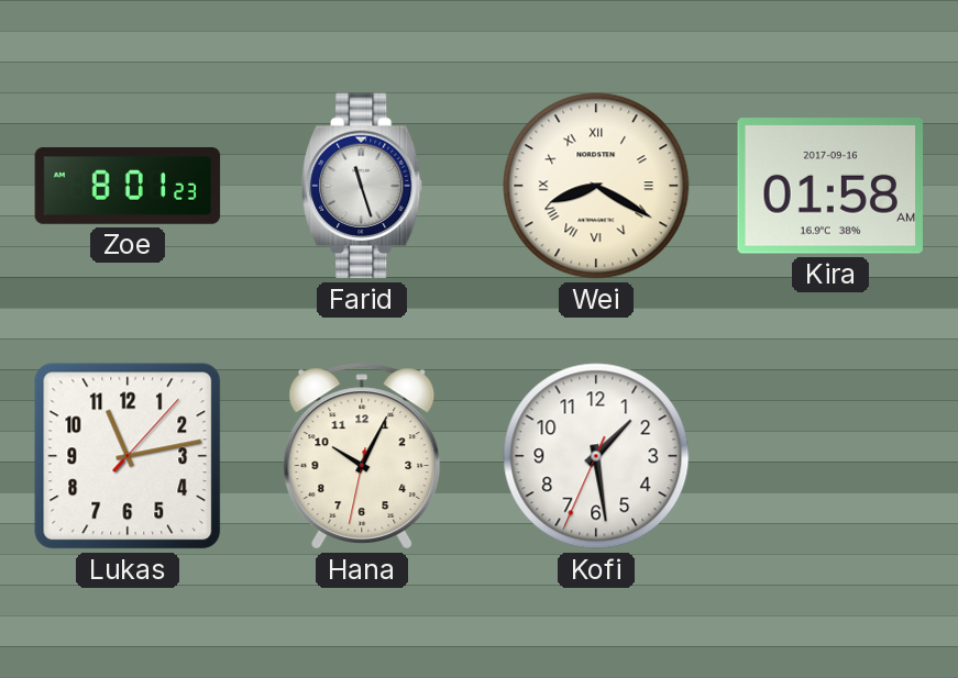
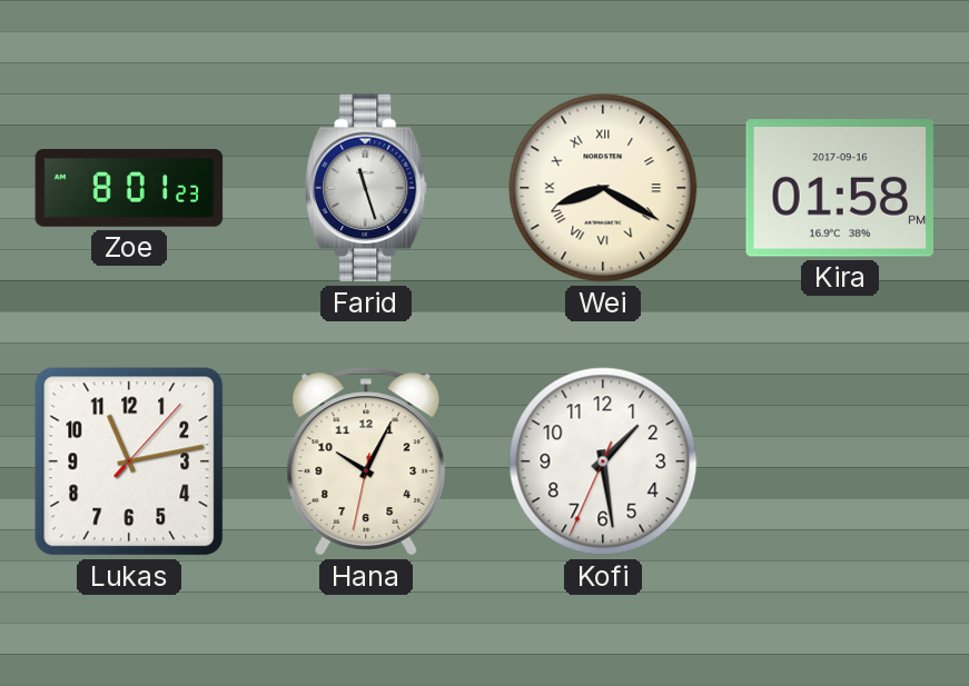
Kira: 01:58 AM -> 01:58 PM (840, 188)
